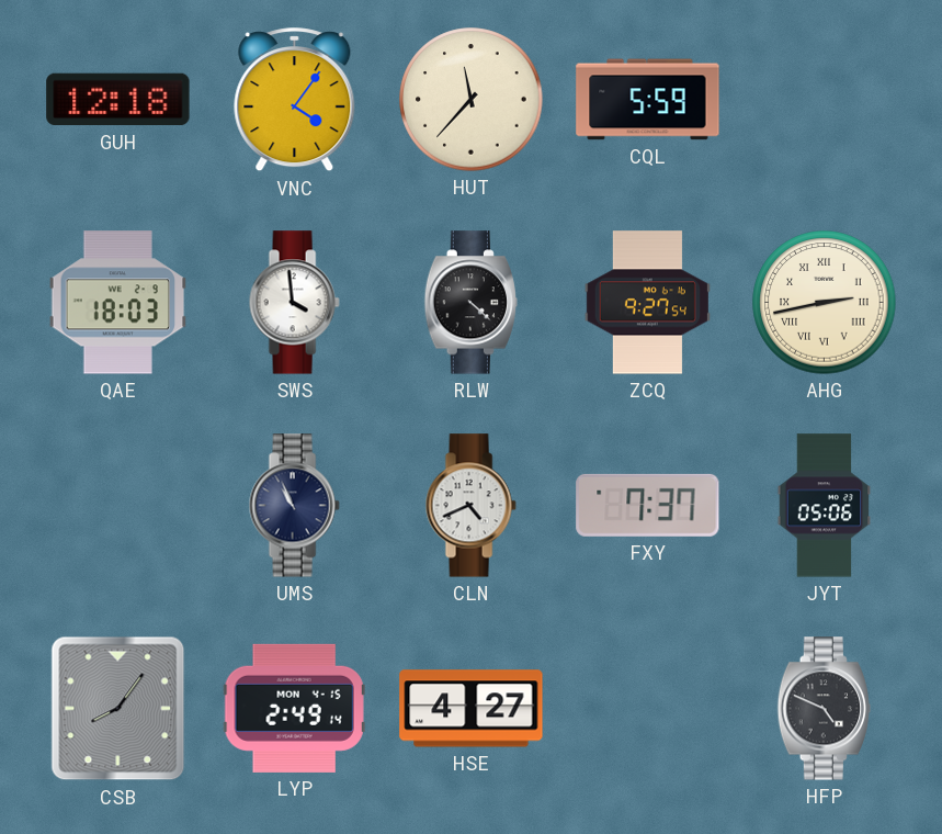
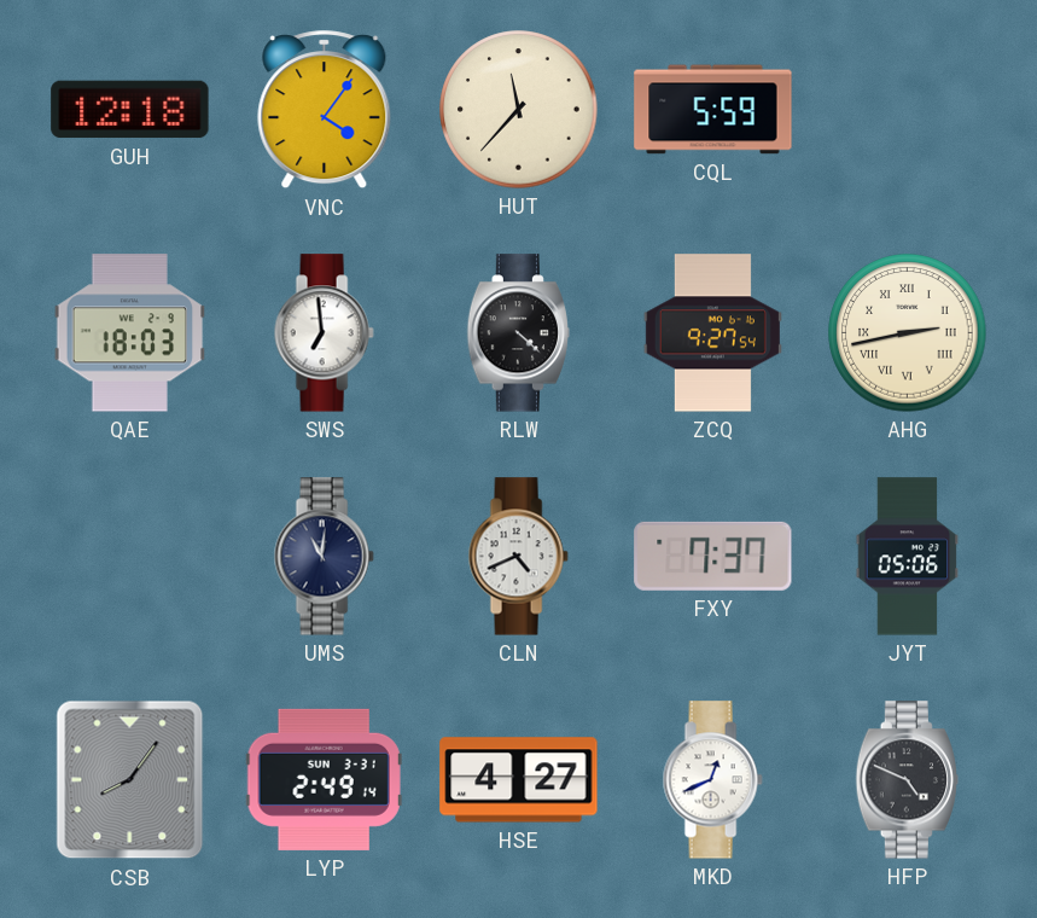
SWS: 3:59 -> 6:59 (324, 333)
UMS: 10:56 -> 11:01 (324, 557)
LYP date: MON 4-15 -> SUN 3-31 (324, 779)
MKD: none -> 12:41 (712, 780)
